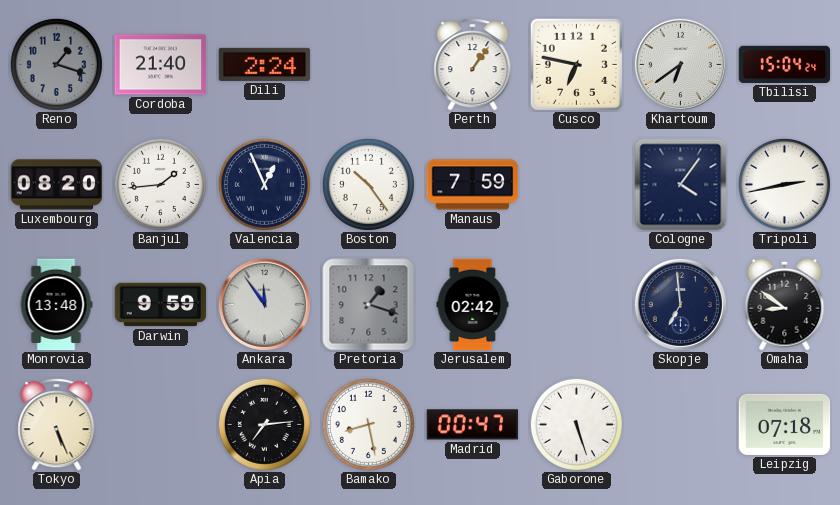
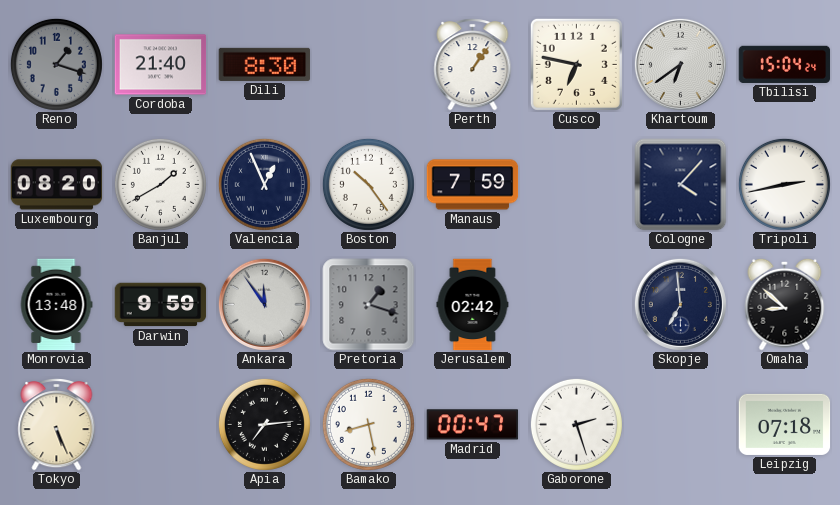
Dili: 2:24 -> 8:30 (265, 64)
Banjul: 1:44 -> 1:40 (160, 184)
Cologne: 4:06 -> 4:07 (681, 185)
Omaha: 8:51 -> 8:52 (785, 304)
Gaborone: 5:27 -> 2:27 (576, 424)
